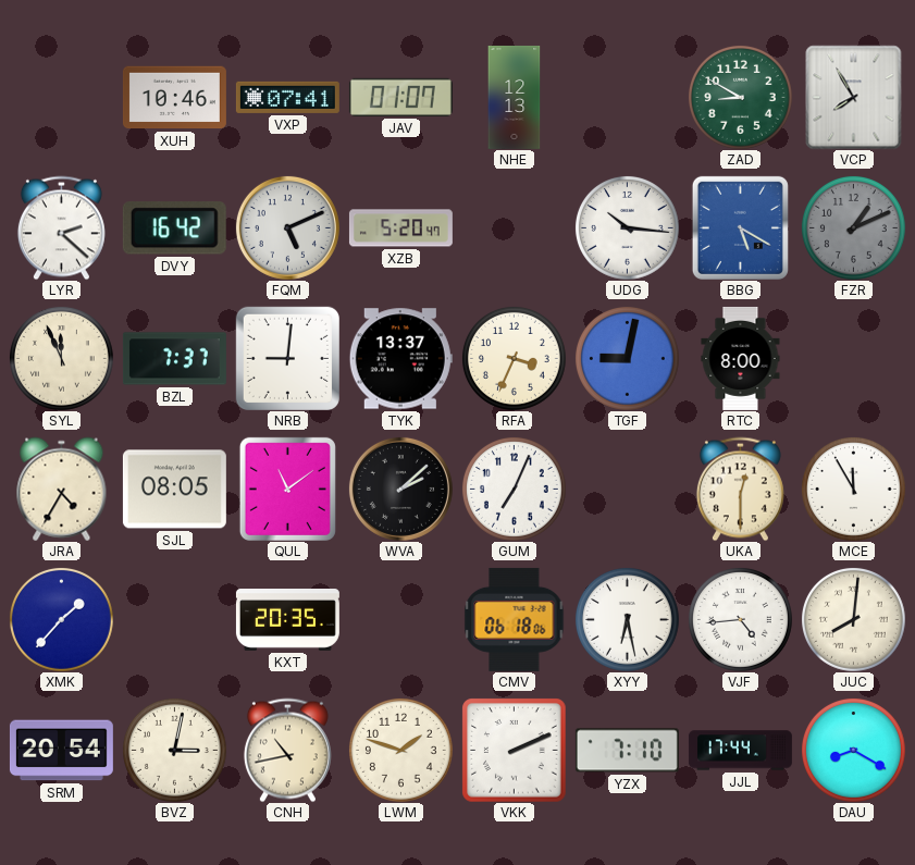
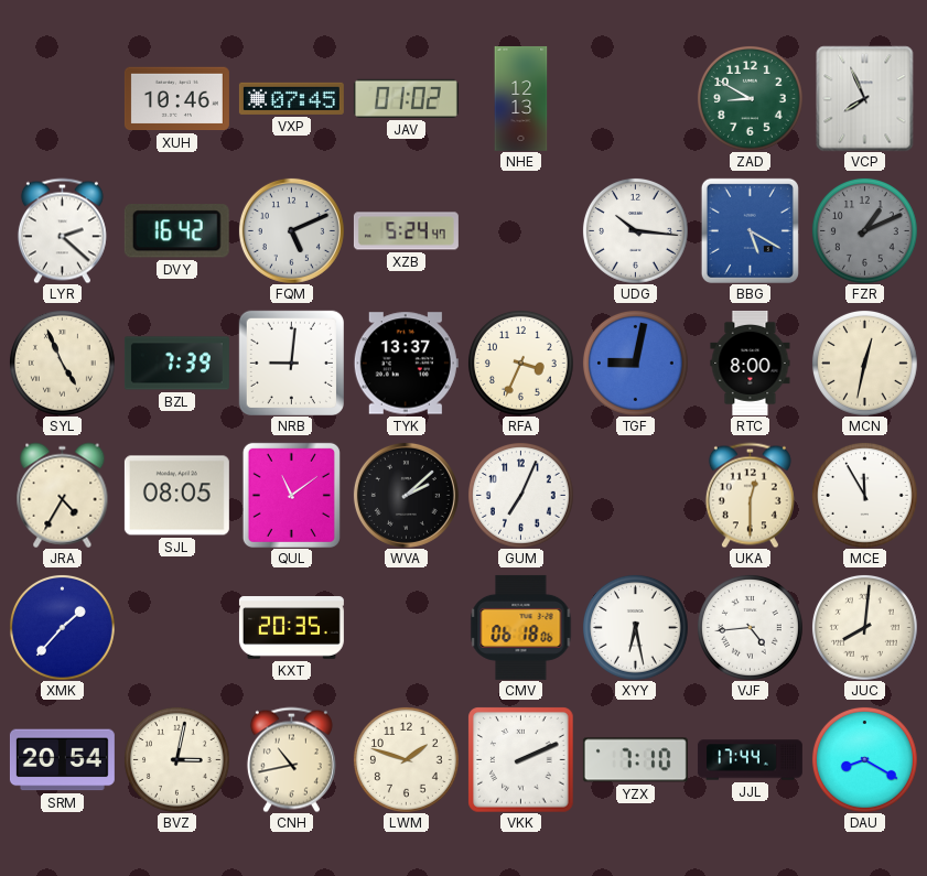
VXP: 07:41 -> 07:45 (291, 98)
JAV: 01:07 -> 01:02 (406, 98)
VCP: 7:55 -> 7:56 (865, 98)
XZB: 5:20 -> 5:24 (406, 231)
SYL: 11:56 -> 4:56 (62, 363)
BZL: 7:37 -> 7:39 (176, 364)
MCN: none -> 12:32 (864, 363)
